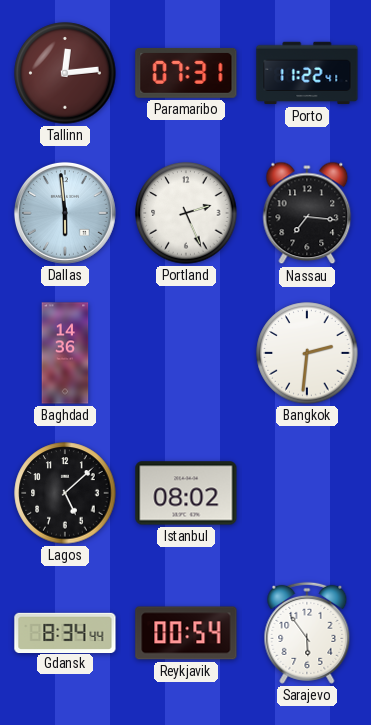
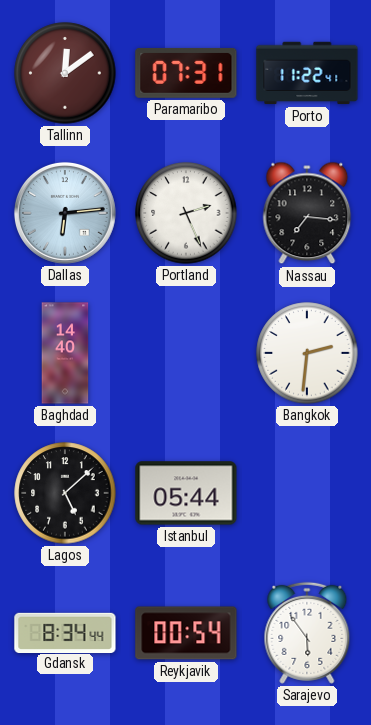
Tallinn: 12:14 -> 12:09 (65, 73)
Dallas: 5:59 -> 6:14 (65, 213)
Baghdad: 14:36 -> 14:40 (65, 353)
Istanbul: 08:02 -> 05:44 (186, 493)
